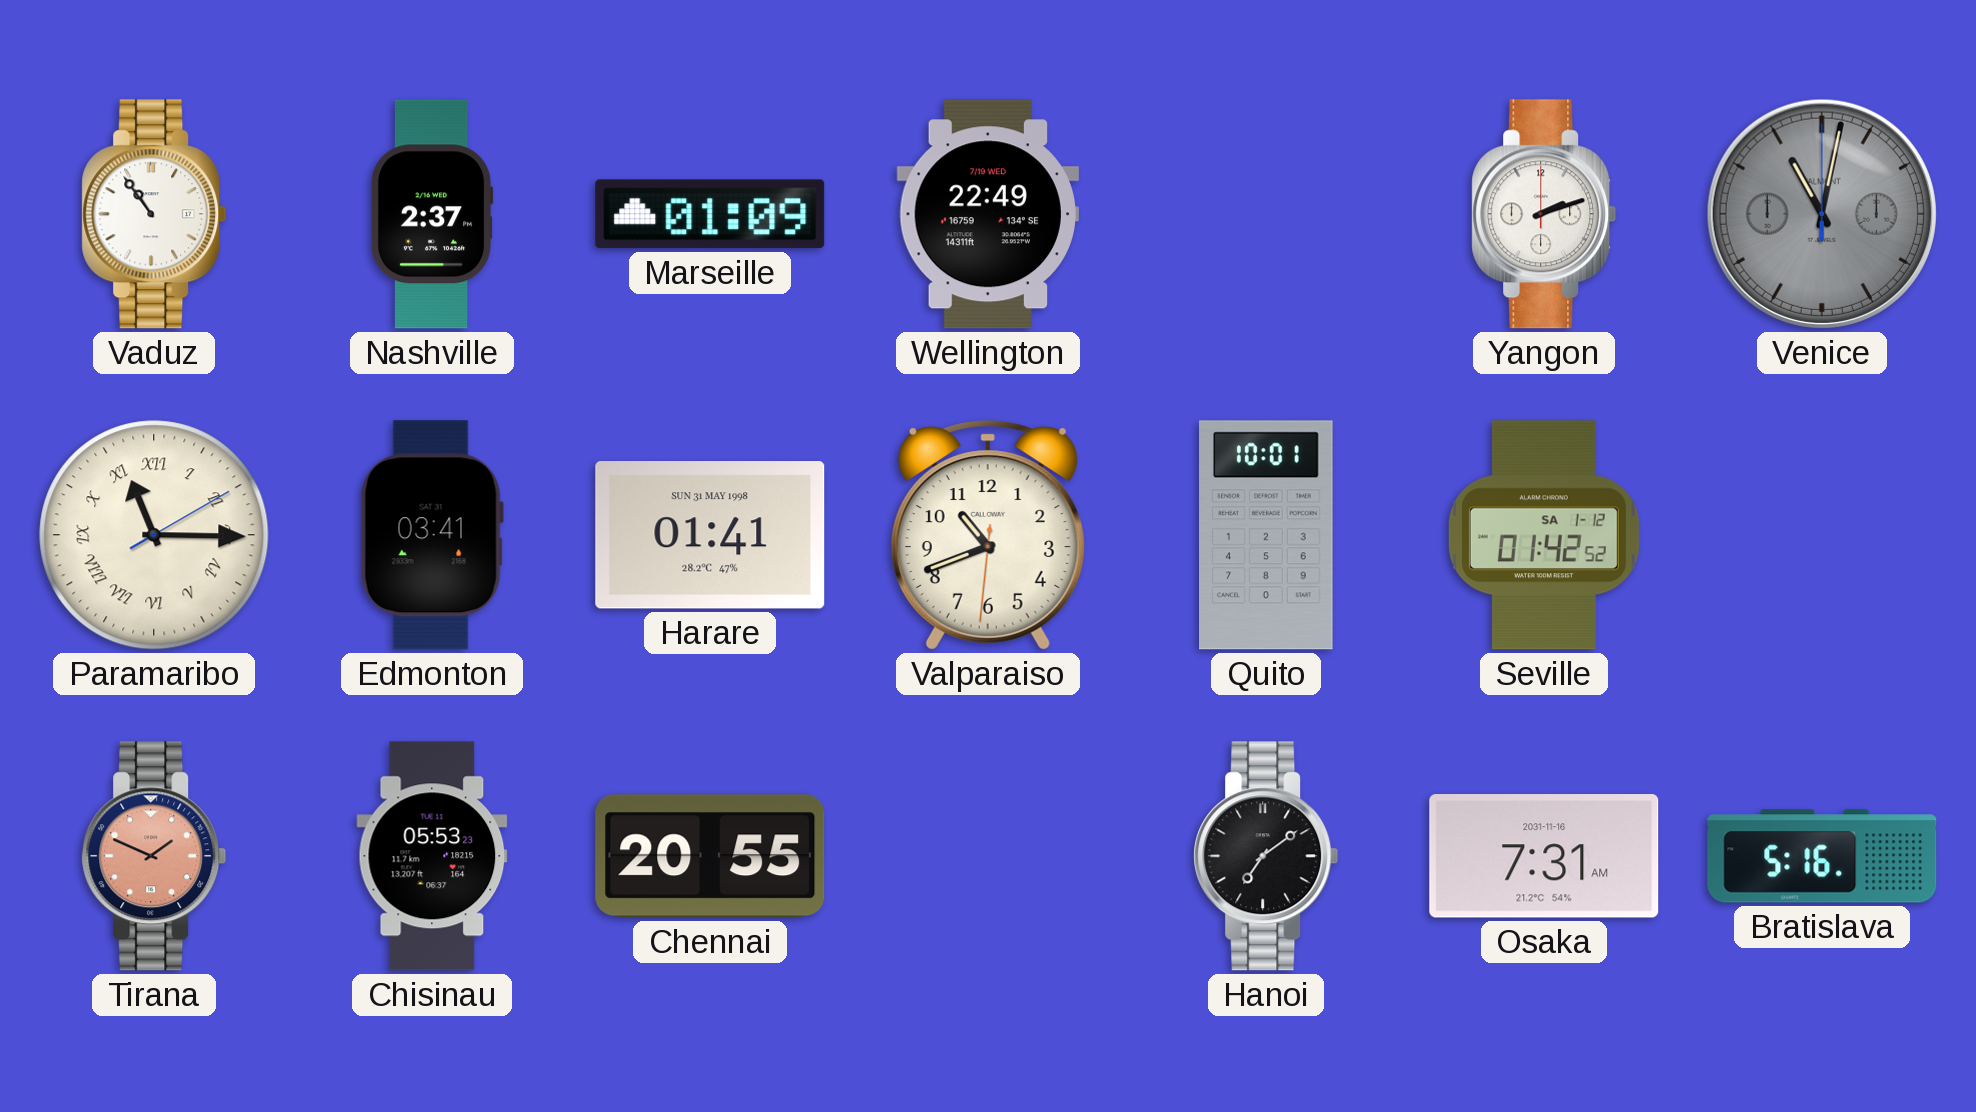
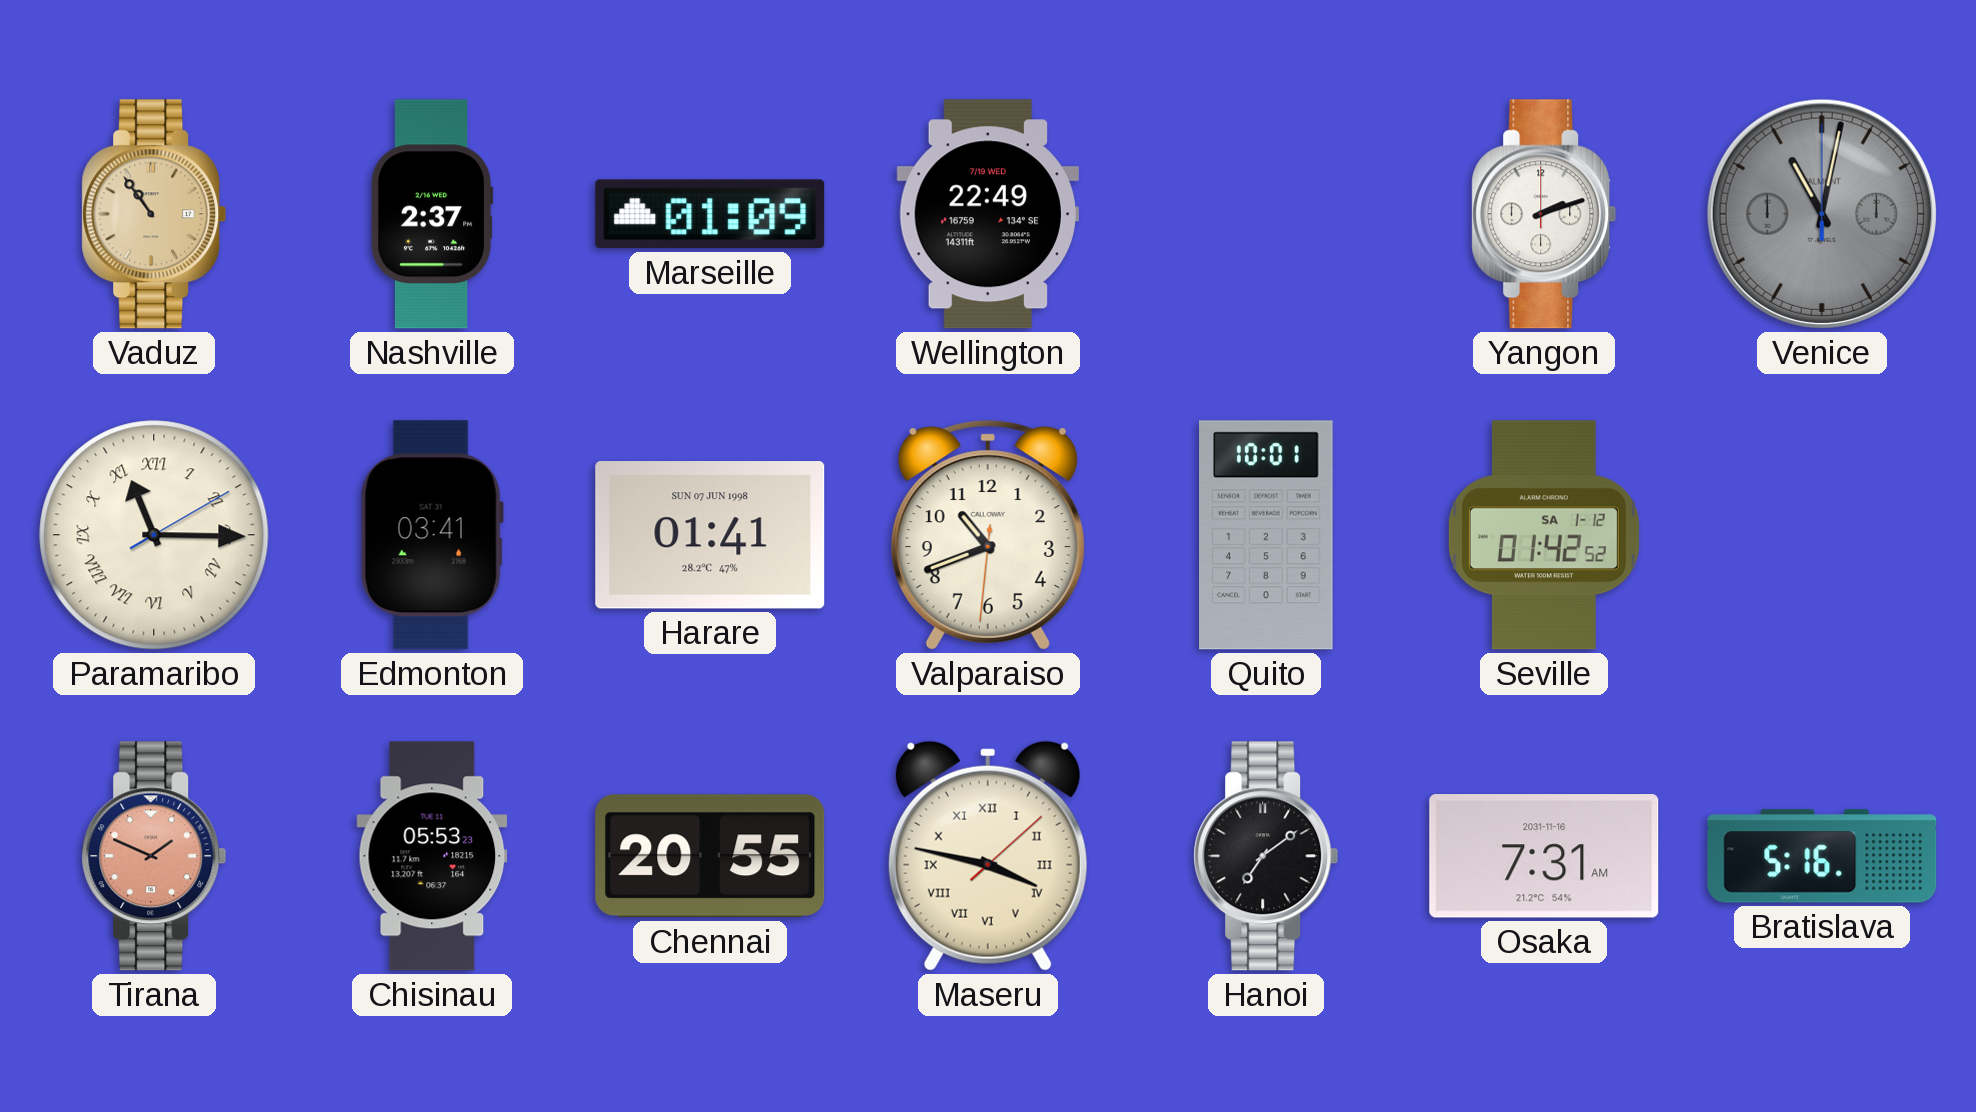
Vaduz dial: white -> champagne (154, 214)
Harare date: SUN 31 MAY 1998 -> SUN 07 JUN 1998 (710, 535)
Maseru: none -> 3:47 (988, 856)
